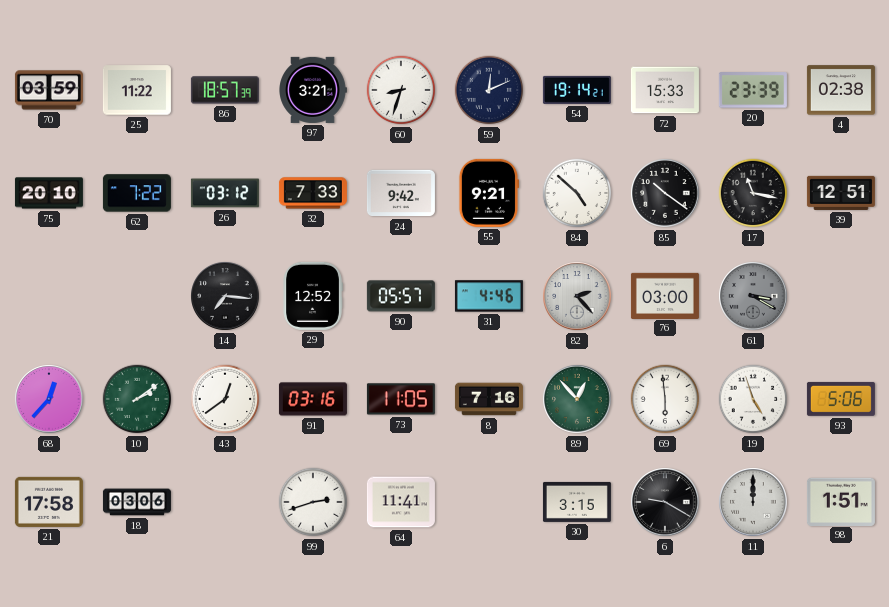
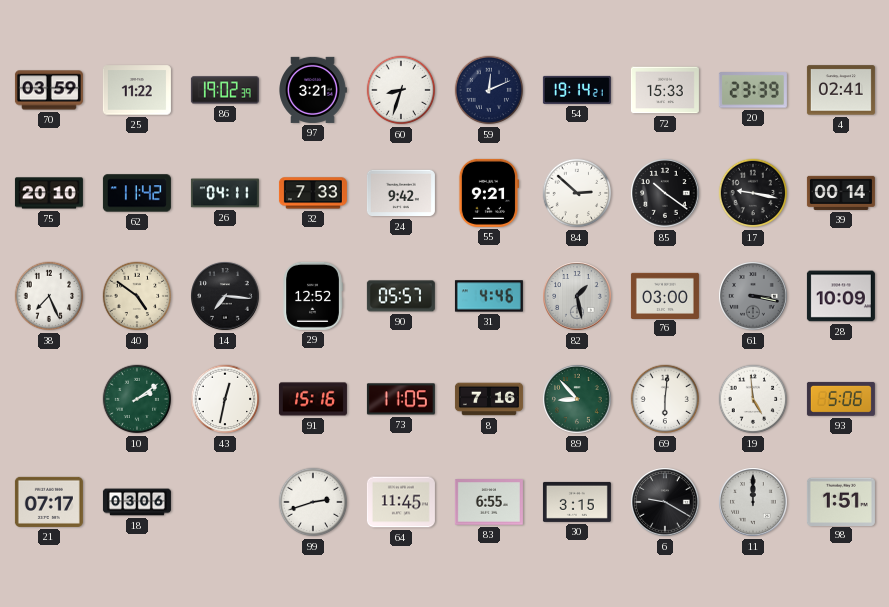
86: 18:57 -> 19:02 (225, 90)
4: 02:38 -> 02:41 (841, 90)
62: 7:22 -> 11:42 (137, 193)
26: 03:12 -> 04:11 (225, 193)
84: 4:52 -> 2:52 (577, 193)
17: 11:17 -> 9:17 (753, 193)
39: 12:51 -> 00:14 (841, 193)
38: none -> 7:26 (49, 296)
40: none -> 4:51 (137, 296)
82: 2:23 -> 1:28 (577, 296)
61: 3:20 -> 3:17 (753, 296)
28: none -> 10:09 (841, 296)
68: 12:37 -> none (49, 399)
43: 12:39 -> 12:32 (225, 399)
91: 03:16 -> 15:16 (313, 399)
89: 12:53 -> 8:53 (577, 399)
69: 5:59 -> 6:01 (665, 399)
19: 4:57 -> 4:59 (753, 399)
21: 17:58 -> 07:17 (49, 502)
64: 11:41 -> 11:45 (401, 502)
83: none -> 6:55 (489, 502)
